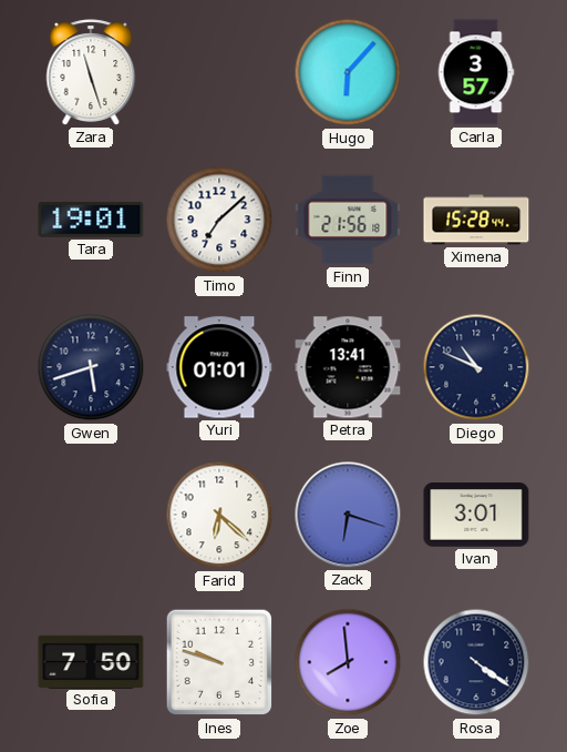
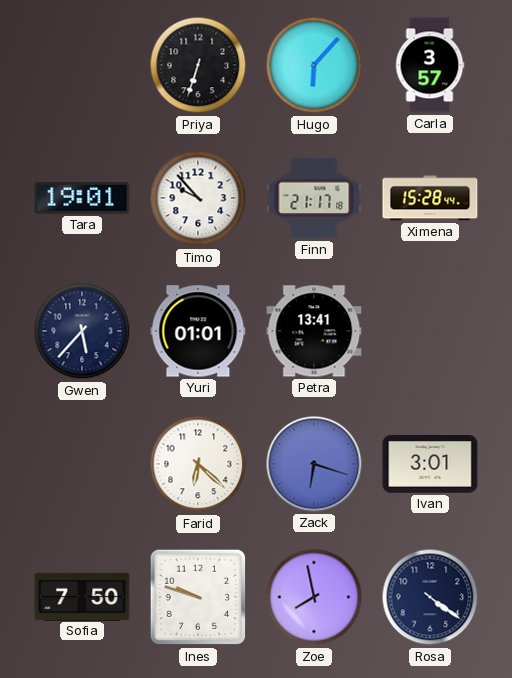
Zara: 11:27 -> none (91, 72)
Priya: none -> 6:33 (198, 65)
Timo: 7:08 -> 9:53 (198, 198)
Finn: 21:56 -> 21:17 (314, 198)
Gwen: 5:42 -> 5:37 (82, 331)
Diego: 10:49 -> none (476, 367)
Zoe: 7:59 -> 7:58 (314, 597)
